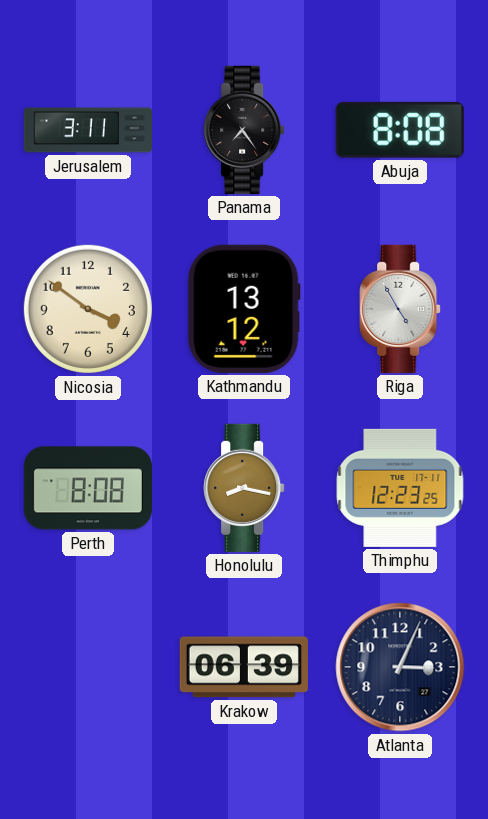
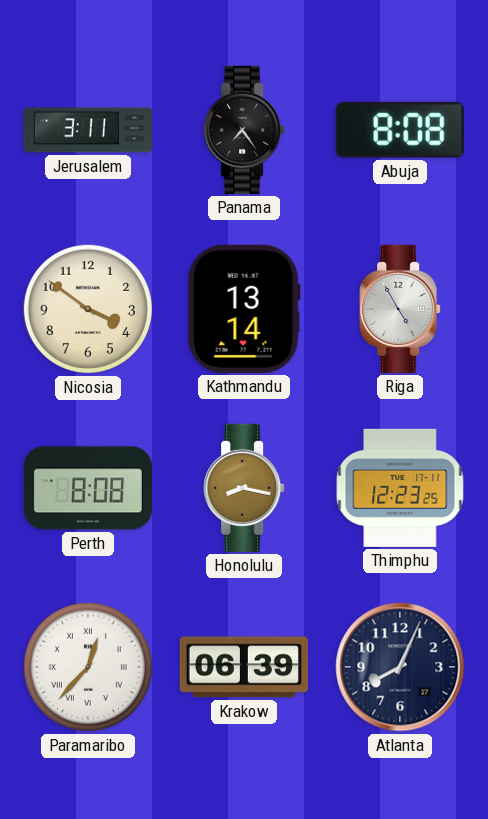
Kathmandu: 13:12 -> 13:14 (244, 309)
Paramaribo: none -> 12:37 (88, 667)
Atlanta: 3:04 -> 8:04 (400, 667)
